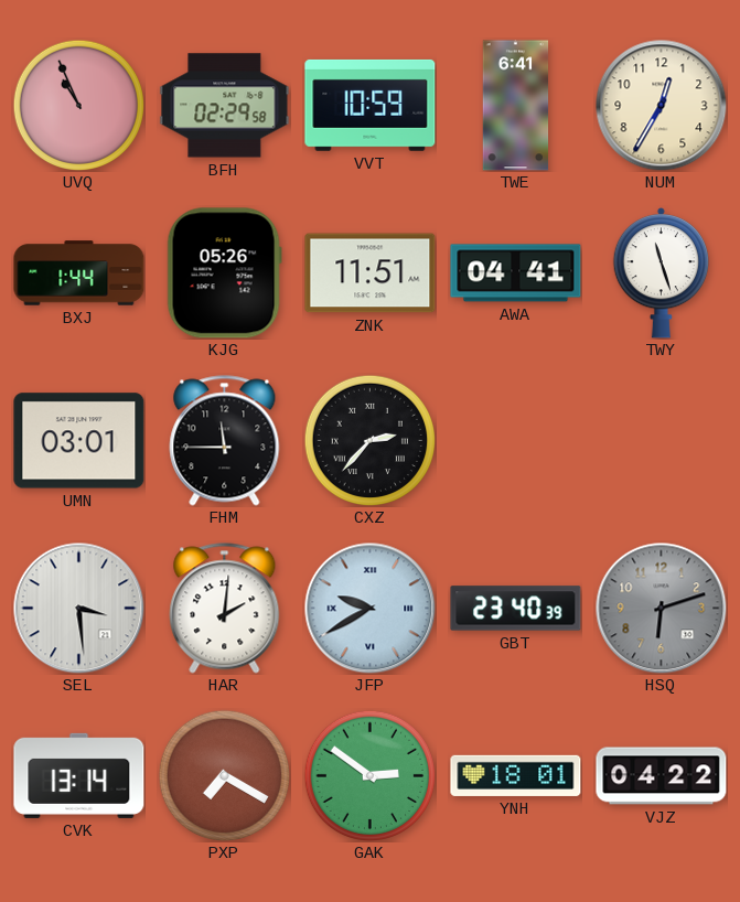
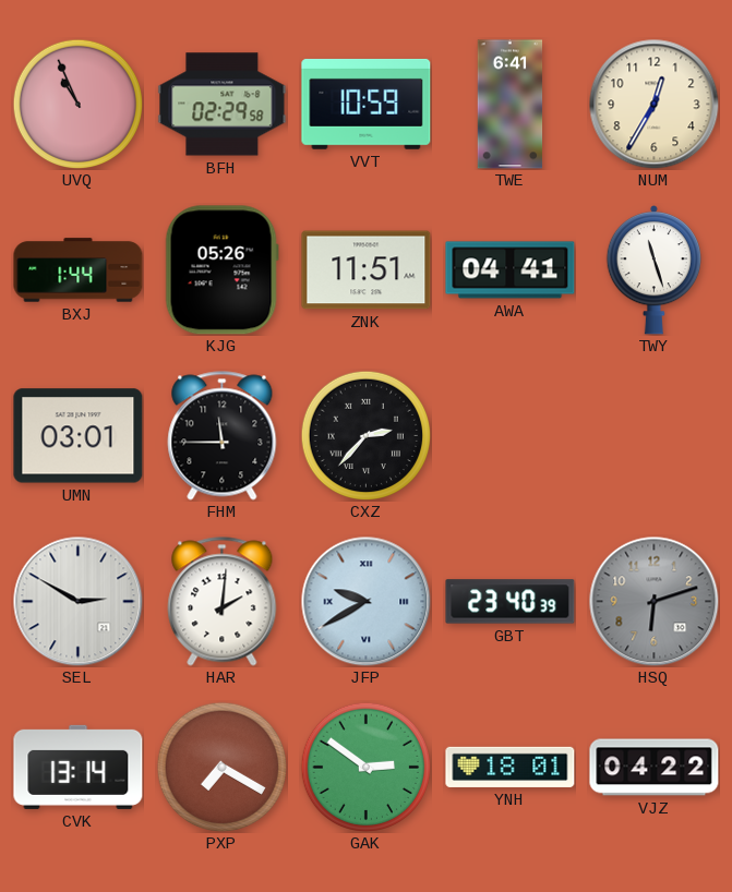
SEL: 3:29 -> 2:50 (79, 602)
